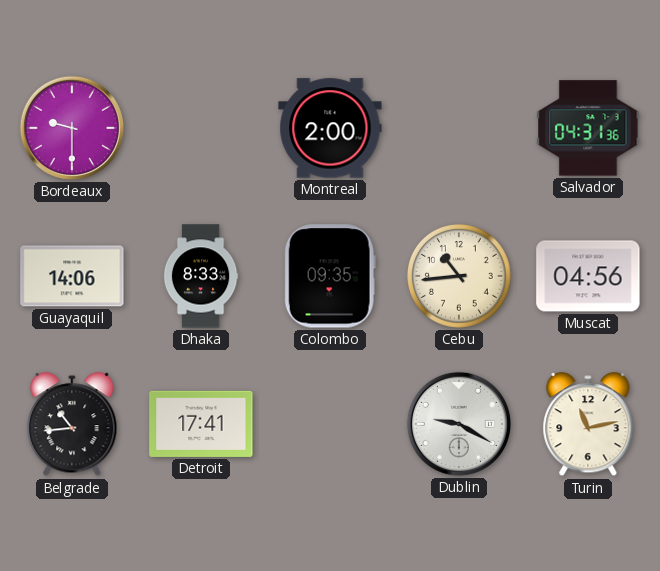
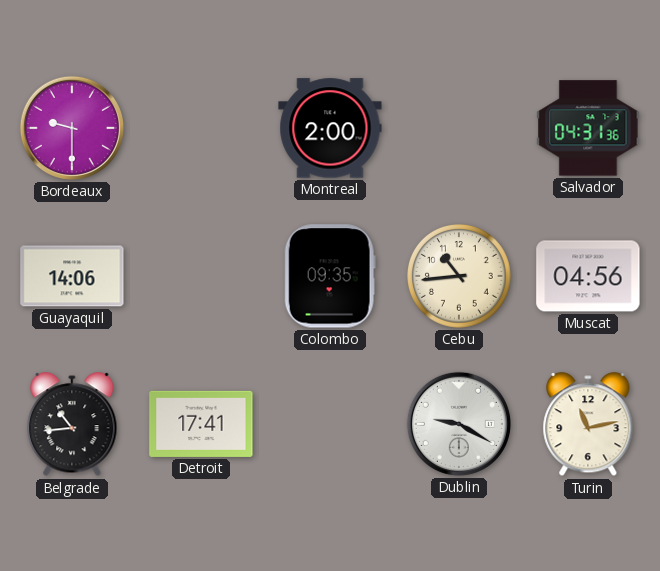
Dhaka: 8:33 -> none (201, 276)
